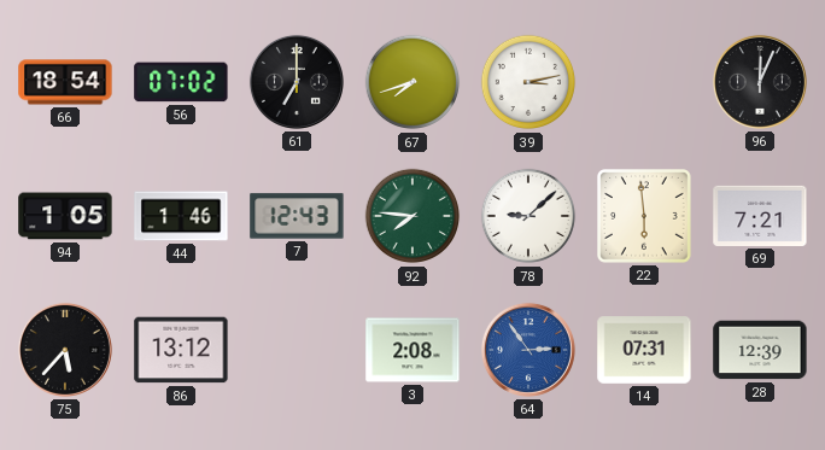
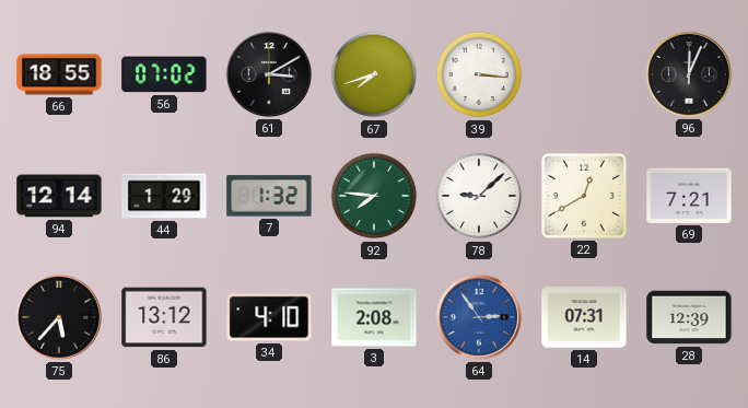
66: 18:54 -> 18:55 (59, 74)
61: 7:00 -> 3:10 (269, 74)
39: 3:13 -> 3:16 (479, 74)
94: 1:05 -> 12:14 (59, 196)
44: 1:46 -> 1:29 (164, 196)
7: 12:43 -> 1:32 (269, 196)
22: 5:59 -> 12:40 (585, 197)
34: none -> 4:10 (269, 317)
